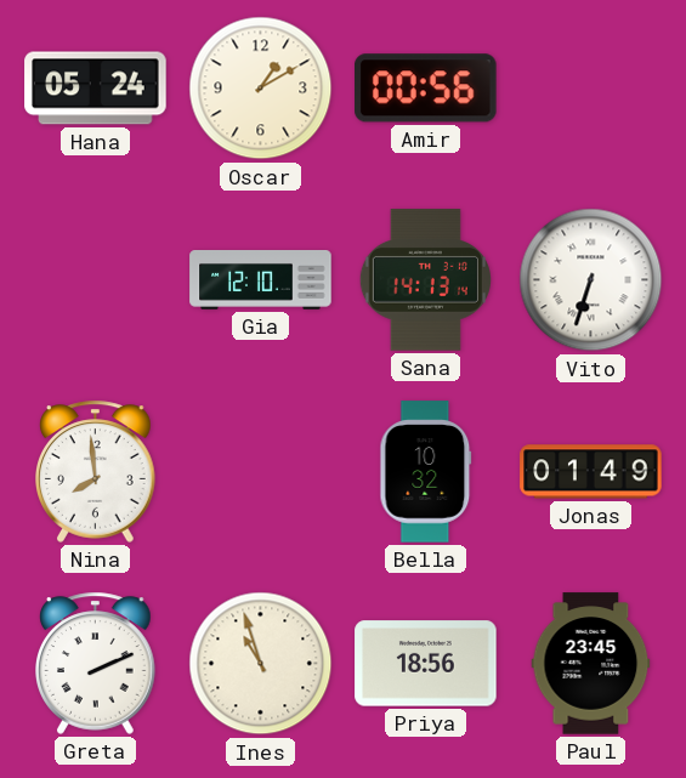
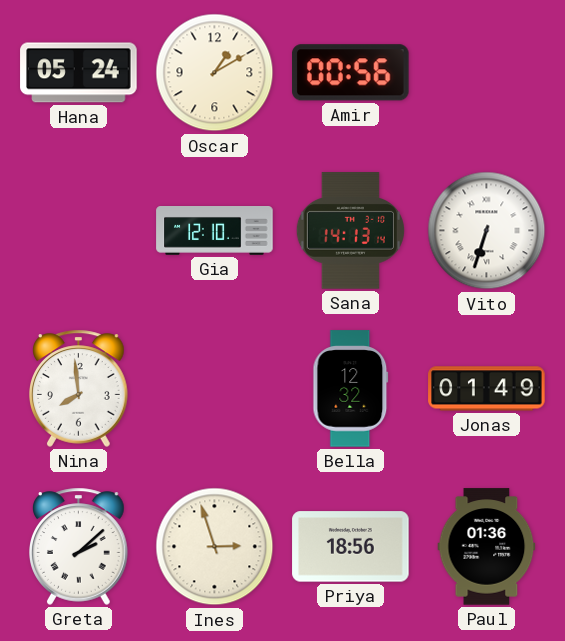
Bella: 10:32 -> 12:32 (351, 389)
Greta: 2:11 -> 2:08 (79, 546)
Ines: 10:57 -> 2:57 (215, 547)
Paul: 23:45 -> 01:36 (487, 547)
